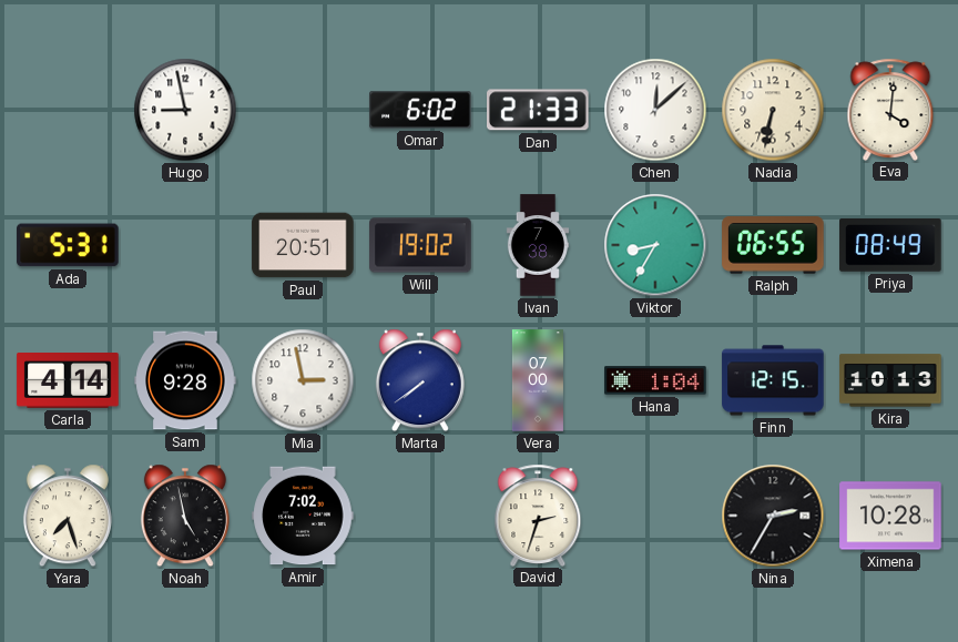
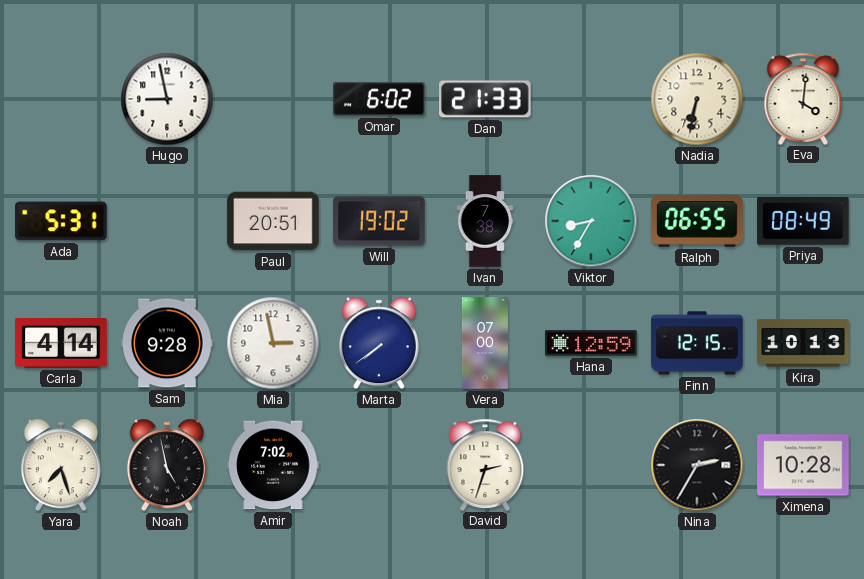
Chen: 12:08 -> none (655, 110)
Hana: 1:04 -> 12:59 (591, 343)
